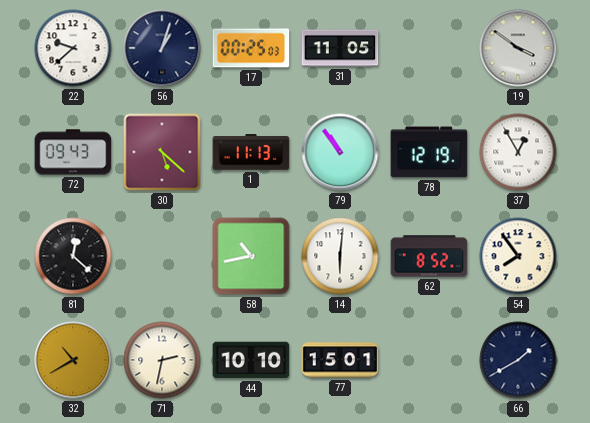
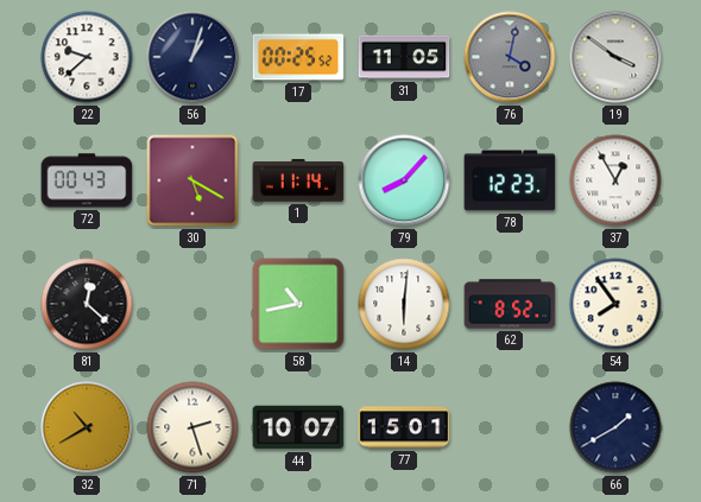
17: 00:25:03 -> 00:25:52 (298, 57)
76: none -> 4:02 (510, 57)
72: 09:43 -> 00:43 (87, 180)
30: 5:22 -> 5:20 (192, 180)
1: 11:13 -> 11:14 (298, 180)
79: 10:54 -> 8:07 (404, 180)
78: 12:19 -> 12:23 (510, 180)
71: 2:32 -> 2:27 (192, 427)
44: 10:10 -> 10:07 (298, 427)
